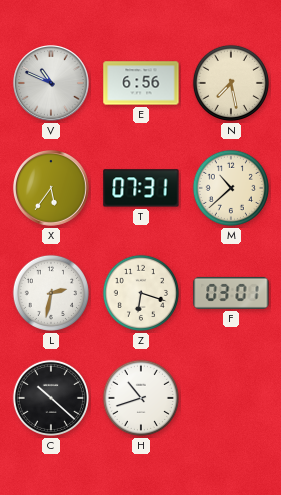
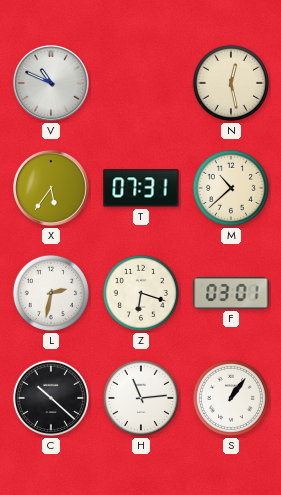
E: 6:56 -> none (141, 83)
N: 7:28 -> 12:28 (231, 83)
H: 10:42 -> 11:14 (141, 398)
S: none -> 1:06 (231, 398)
